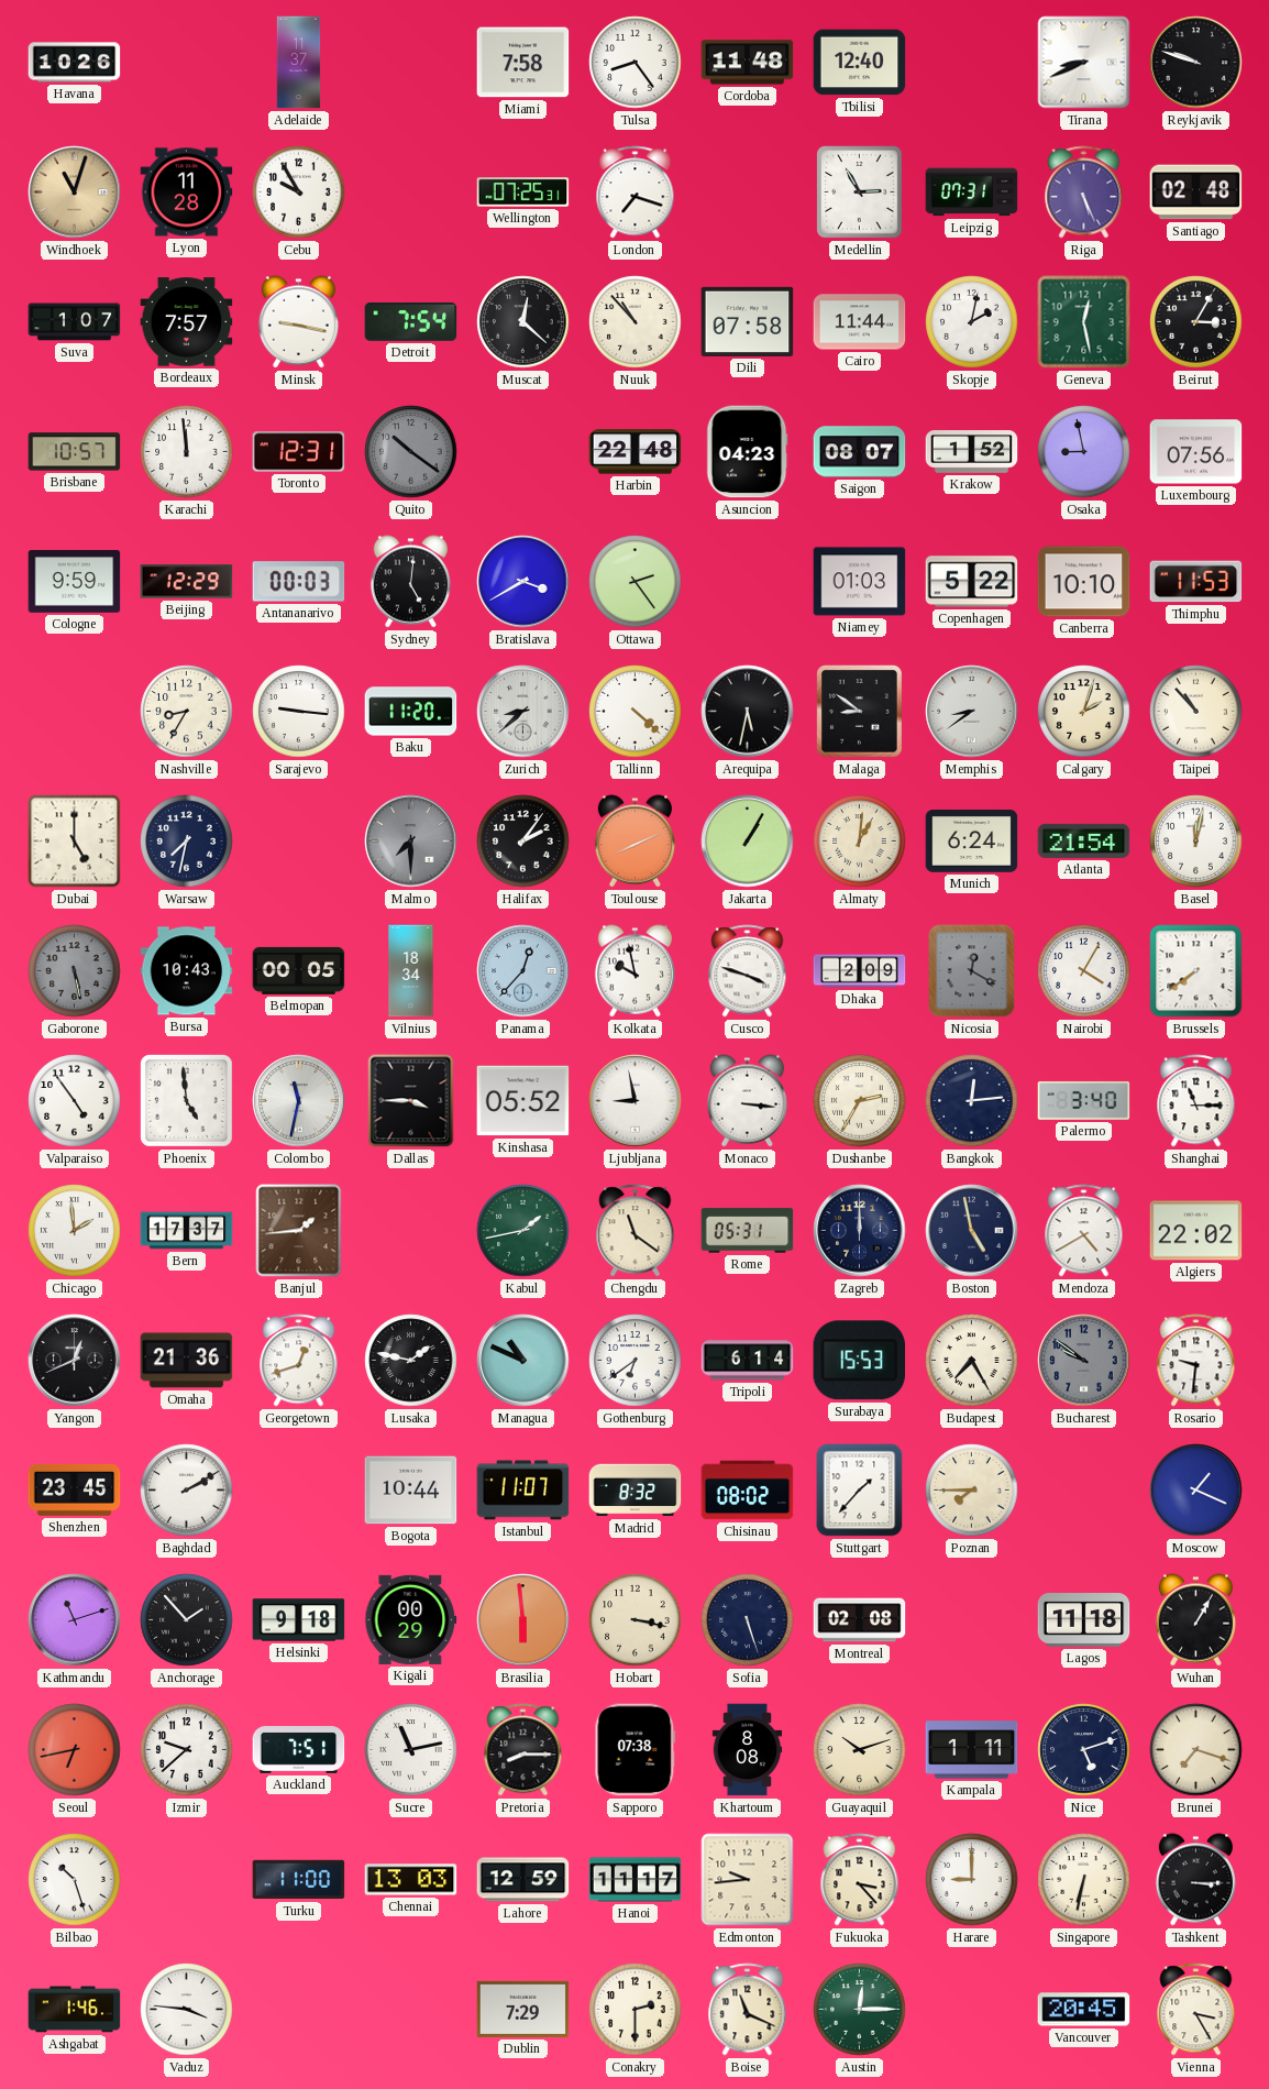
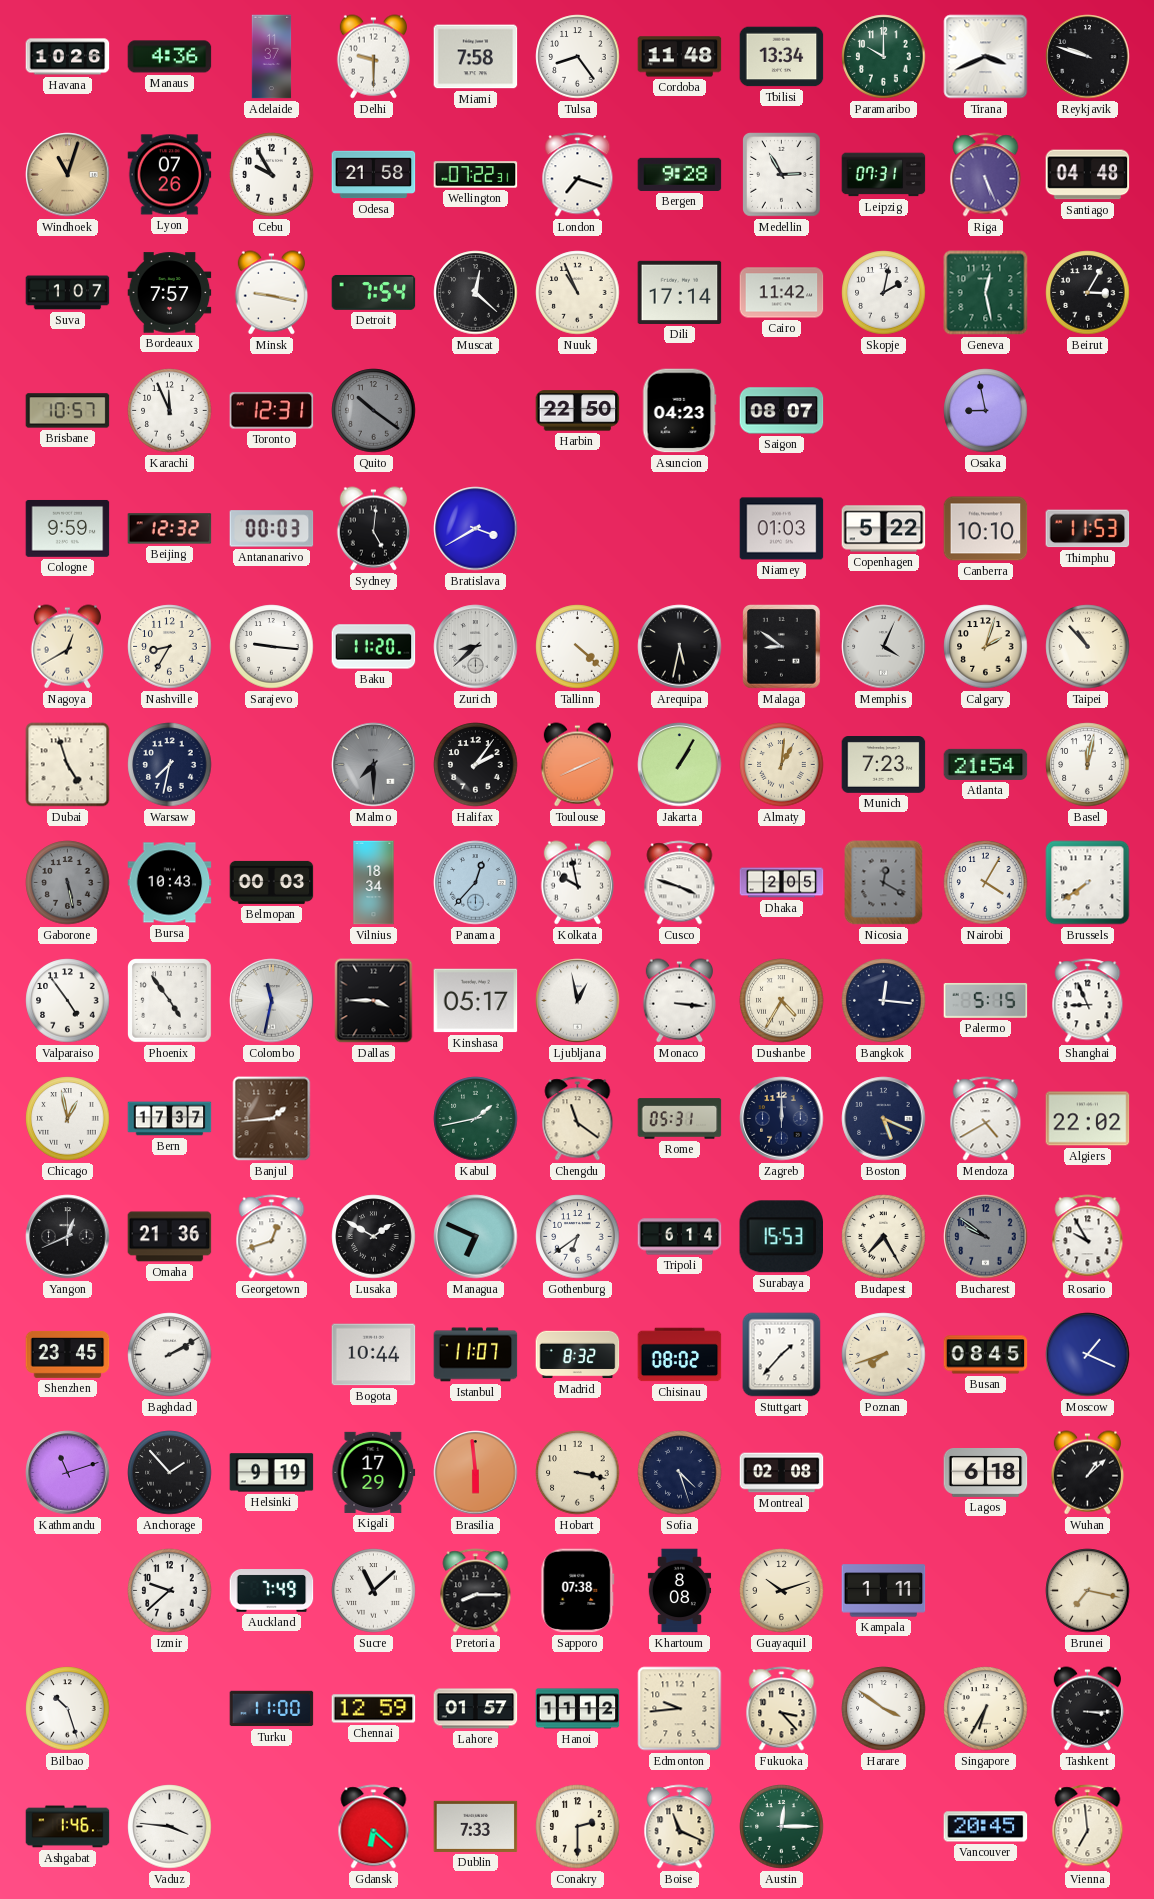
Manaus: none -> 4:36 (170, 57)
Delhi: none -> 9:30 (373, 57)
Tbilisi: 12:40 -> 13:34 (782, 57)
Paramaribo: none -> 10:00 (884, 57)
Tirana: 8:41 -> 3:41 (986, 57)
Lyon: 11:28 -> 07:26 (170, 175)
Odesa: none -> 21:58 (374, 175)
Wellington: 07:25 -> 07:22 (476, 175)
Bergen: none -> 9:28 (680, 174)
Santiago: 02:48 -> 04:48 (1088, 175)
Nuuk: 10:53 -> 10:56 (578, 293)
Dili: 07:58 -> 17:14 (680, 292)
Cairo: 11:44 -> 11:42 (782, 293)
Karachi: 11:59 -> 11:56 (170, 411)
Harbin: 22:48 -> 22:50 (578, 411)
Krakow: 1:52 -> none (972, 452)
Luxembourg: 07:56 -> none (1196, 452)
Beijing: 12:29 -> 12:32 (170, 529)
Ottawa: 2:24 -> none (636, 582)
Nagoya: none -> 12:40 (67, 647)
Memphis: 8:39 -> 4:04 (884, 647)
Dubai: 5:00 -> 4:57 (68, 765)
Munich: 6:24 -> 7:23 (884, 765)
Belmopan: 00:05 -> 00:03 (272, 882)
Dhaka: 2:09 -> 2:05 (782, 883)
Phoenix: 4:59 -> 4:54 (170, 1001)
Kinshasa: 05:52 -> 05:17 (476, 1001)
Ljubljana: 8:58 -> 12:58 (578, 1001)
Dushanbe: 2:35 -> 4:35 (782, 1001)
Bangkok: 12:14 -> 12:16 (884, 1001)
Palermo: 3:40 -> 5:15 (986, 1000)
Shanghai: 11:15 -> 8:56 (1088, 1001)
Chicago: 1:59 -> 12:58 (68, 1119)
Boston: 4:58 -> 5:19 (884, 1119)
Lusaka: 1:47 -> 1:50 (374, 1237)
Managua: 10:49 -> 6:49 (476, 1237)
Rosario: 9:31 -> 9:55 (1088, 1237)
Poznan: 7:45 -> 7:42 (884, 1355)
Busan: none -> 08:45 (986, 1355)
Helsinki: 9:18 -> 9:19 (272, 1473)
Kigali: 00:29 -> 17:29 (374, 1472)
Sofia: 5:27 -> 4:27 (680, 1473)
Lagos: 11:18 -> 6:18 (986, 1473)
Wuhan: 1:05 -> 1:08 (1087, 1473)
Seoul: 6:43 -> none (75, 1750)
Auckland: 7:51 -> 7:49 (272, 1591)
Sucre: 11:13 -> 11:08 (374, 1591)
Nice: 5:12 -> none (1084, 1750)
Brunei: 7:18 -> 7:17 (1088, 1591)
Chennai: 13:03 -> 12:59 (374, 1709)
Lahore: 12:59 -> 01:57 (476, 1709)
Hanoi: 11:17 -> 11:12 (578, 1709)
Harare: 9:00 -> 3:51 (884, 1709)
Singapore: 6:32 -> 6:35 (986, 1709)
Gdansk: none -> 6:22 (374, 1827)
Dublin: 7:29 -> 7:33 (476, 1826)
Vienna: 3:25 -> 6:59 (1088, 1827)
